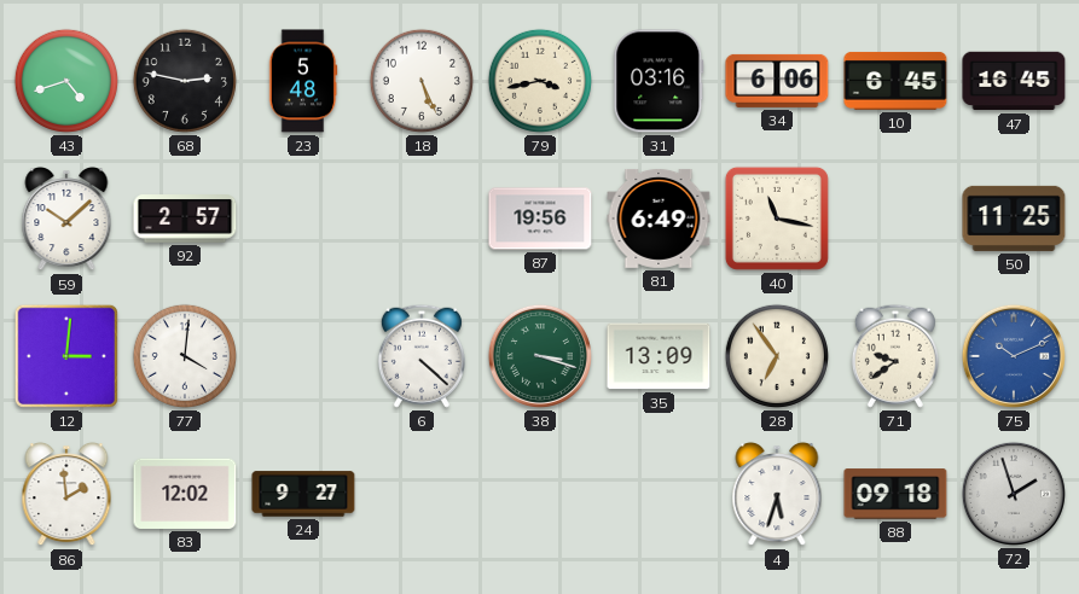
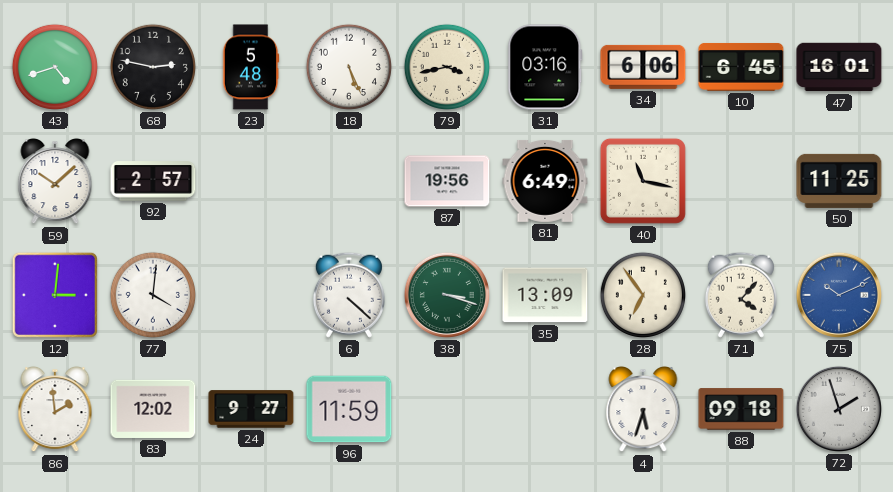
47: 16:45 -> 16:01 (839, 67)
71: 9:39 -> 4:07 (741, 295)
96: none -> 11:59 (349, 409)
